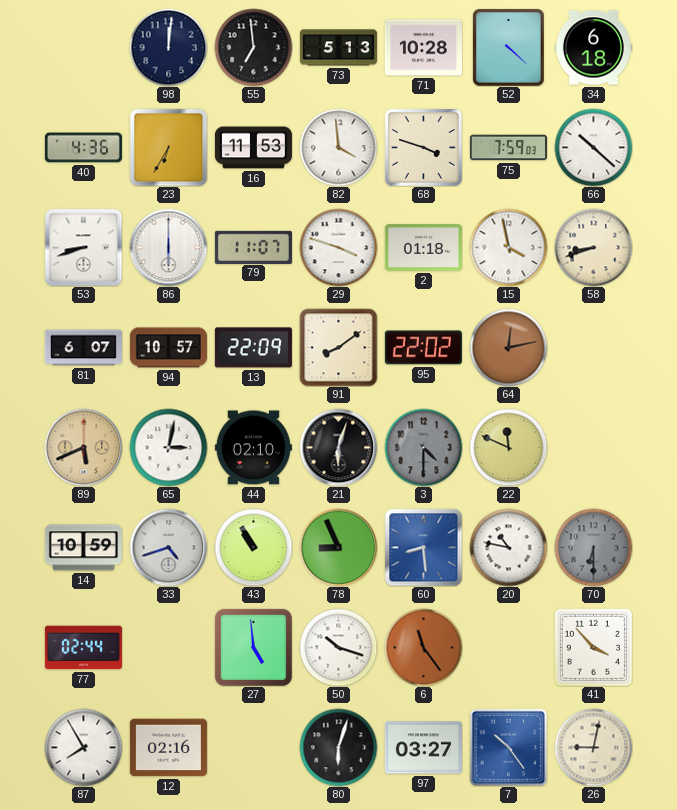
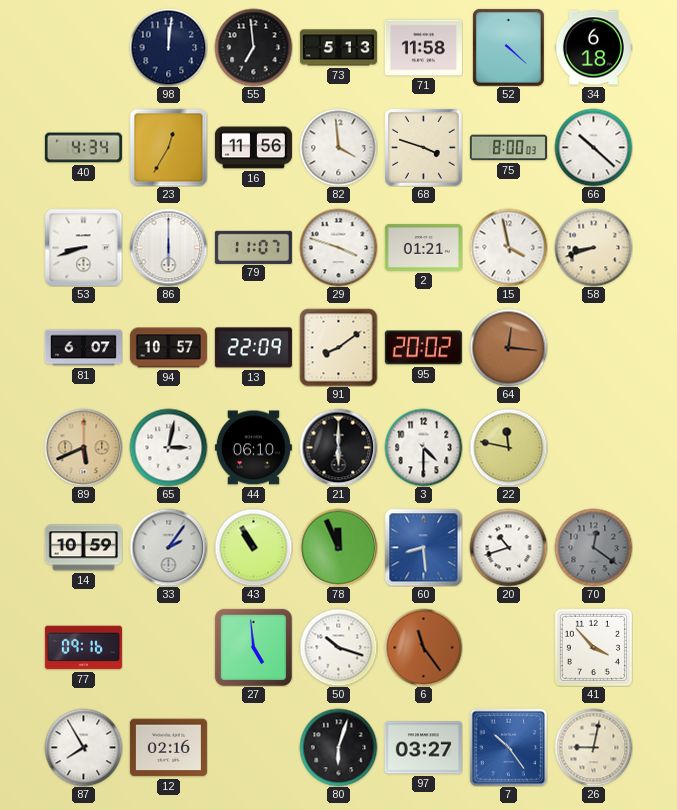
71: 10:28 -> 11:58 (423, 48)
40: 4:36 -> 4:34 (83, 148)
23: 6:35 -> 12:35 (168, 147)
16: 11:53 -> 11:56 (253, 148)
75: 7:59 -> 8:00 (508, 148)
2: 01:18 -> 01:21 (423, 248)
95: 22:02 -> 20:02 (423, 348)
64: 12:13 -> 12:16 (508, 347)
44: 02:10 -> 06:10 (253, 448)
21: 6:03 -> 6:00 (338, 447)
3 dial: grey -> white (423, 447)
22: 11:49 -> 11:47 (508, 447)
33: 4:42 -> 2:06 (168, 547)
78: 8:56 -> 11:56 (338, 547)
20: 10:47 -> 10:42 (508, 547)
70: 6:30 -> 12:21 (593, 547)
77: 02:44 -> 09:16 (83, 648)
